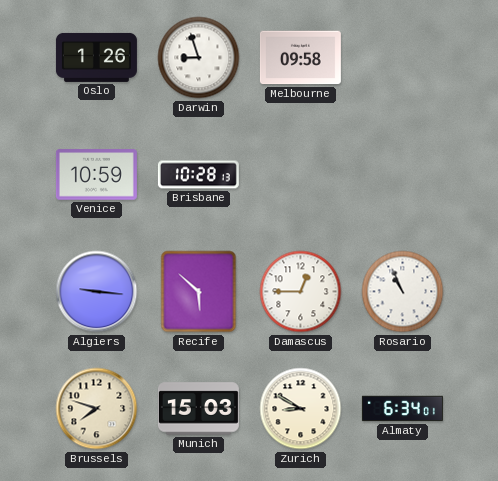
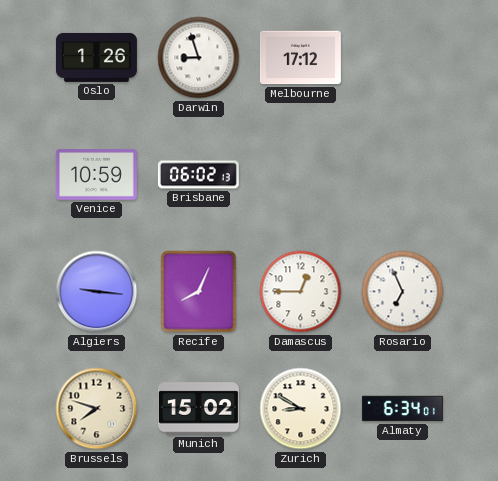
Melbourne: 09:58 -> 17:12 (300, 58)
Brisbane: 10:28 -> 06:02 (198, 175)
Recife: 5:52 -> 8:04 (199, 292)
Rosario: 10:56 -> 6:56 (403, 292)
Munich: 15:03 -> 15:02 (198, 409)
